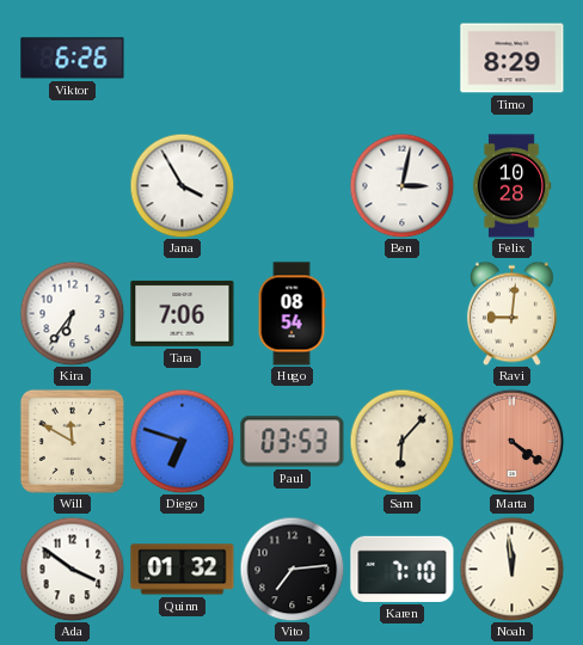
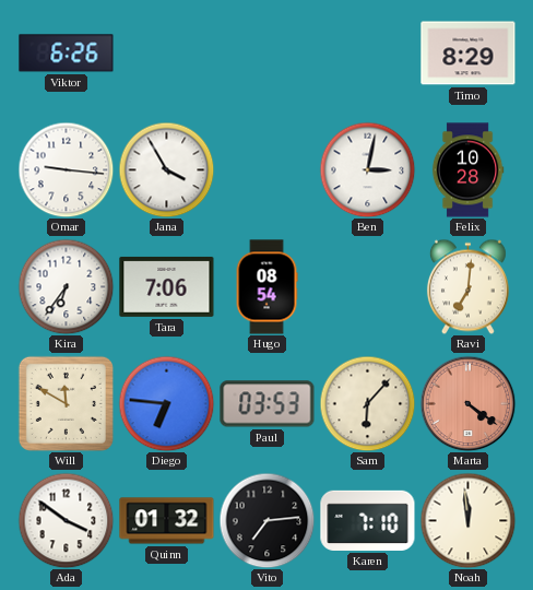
Omar: none -> 9:16 (66, 169)
Ravi: 9:01 -> 7:01 (467, 286)
Diego: 6:48 -> 6:46 (166, 403)
